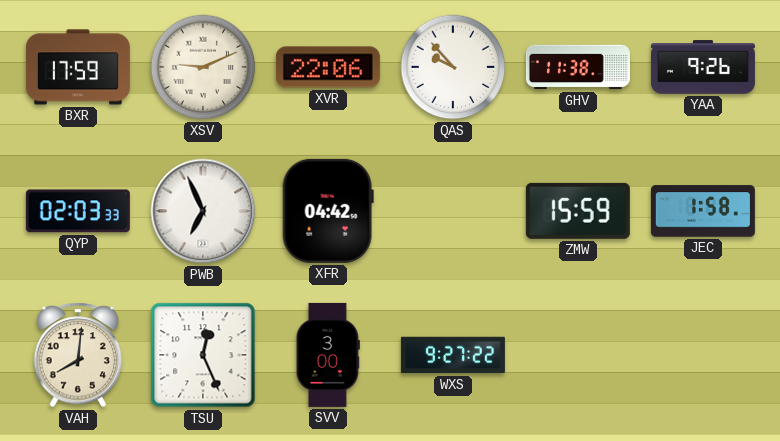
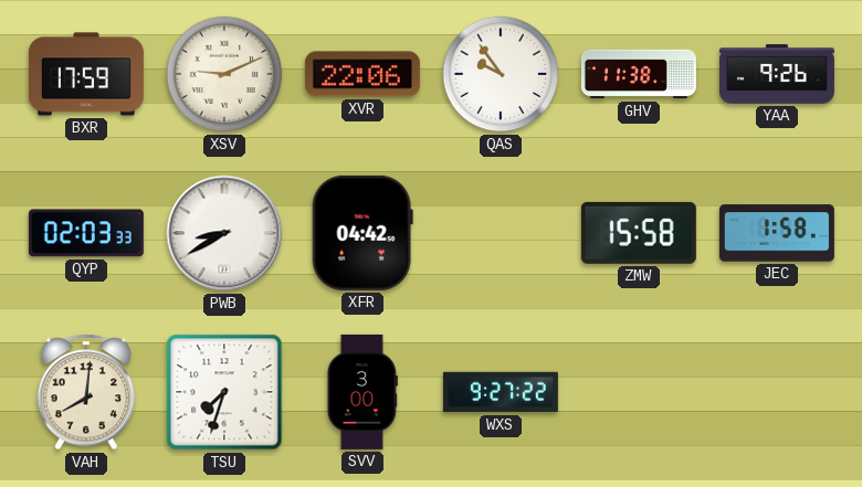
QAS: 9:53 -> 9:54 (501, 74)
PWB: 6:56 -> 8:40 (224, 233)
ZMW: 15:59 -> 15:58 (639, 233)
TSU: 12:26 -> 7:33 (224, 392)
